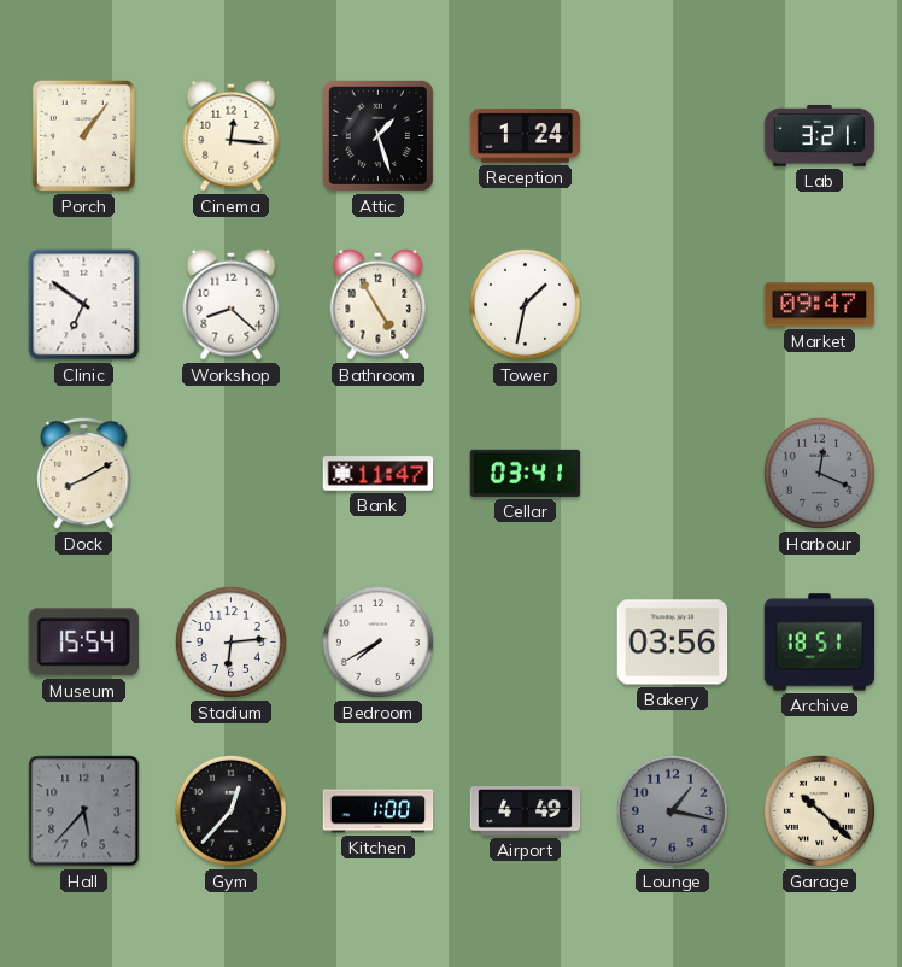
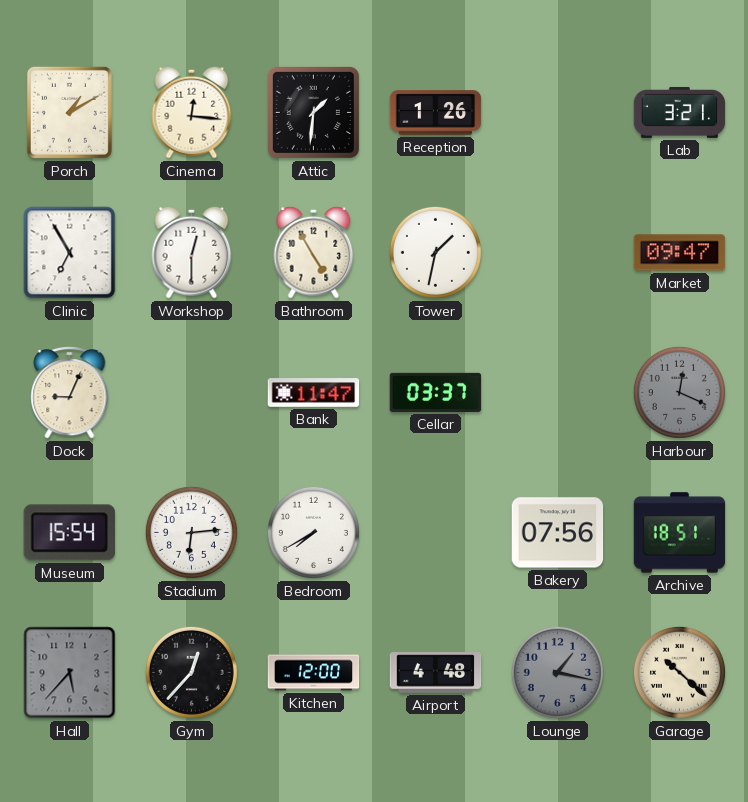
Porch: 1:06 -> 1:10 (69, 112)
Attic: 1:27 -> 1:31 (313, 112)
Reception: 1:24 -> 1:26 (436, 113)
Clinic: 6:51 -> 6:55 (70, 253)
Workshop: 8:22 -> 12:30 (192, 252)
Dock: 8:10 -> 9:04 (70, 393)
Cellar: 03:41 -> 03:37 (436, 392)
Bakery: 03:56 -> 07:56 (558, 533)
Kitchen: 1:00 -> 12:00 (314, 673)
Airport: 4:49 -> 4:48 (436, 673)
